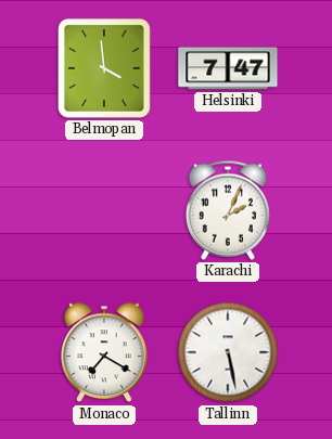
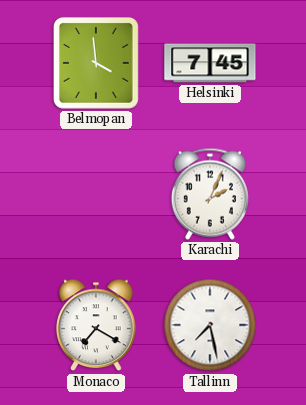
Helsinki: 7:47 -> 7:45 (210, 63)
Tallinn: 5:28 -> 7:28 (210, 325)
